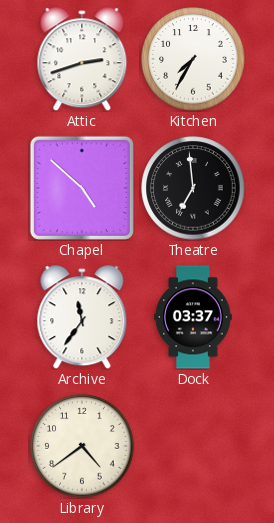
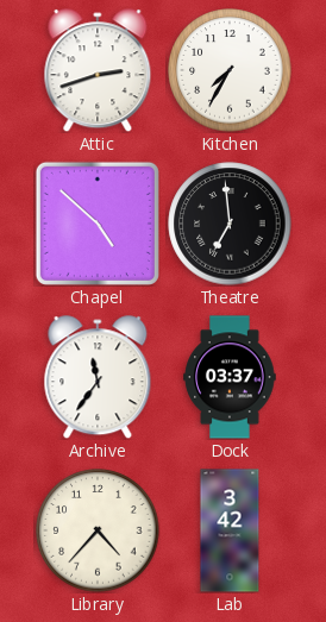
Library: 4:39 -> 4:37 (98, 530)
Lab: none -> 3:42 (230, 530)
